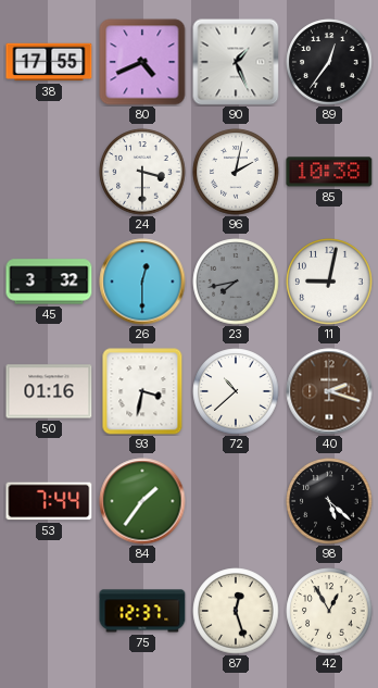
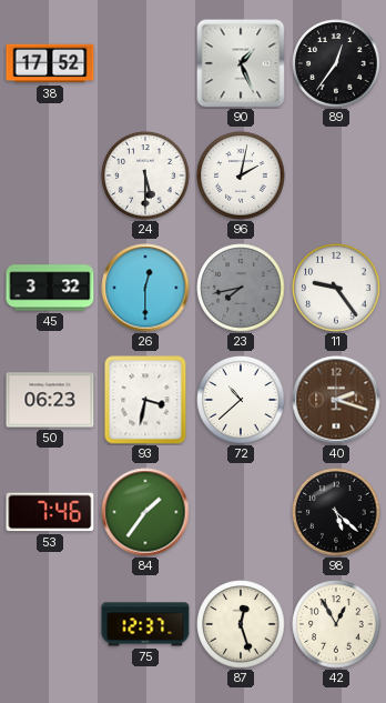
38: 17:55 -> 17:52 (50, 63)
80: 4:41 -> none (142, 62)
24: 3:30 -> 5:30 (145, 175)
85: 10:38 -> none (329, 172)
11: 9:02 -> 9:24 (336, 288)
50: 01:16 -> 06:23 (50, 400)
53: 7:44 -> 7:46 (50, 512)
